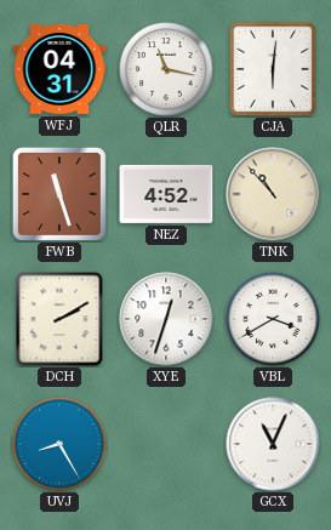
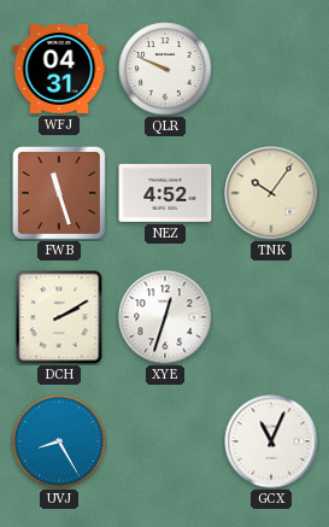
QLR: 11:17 -> 9:49 (165, 69)
CJA: 6:01 -> none (273, 69)
TNK: 10:53 -> 10:06 (271, 193)
VBL: 3:40 -> none (273, 319)
